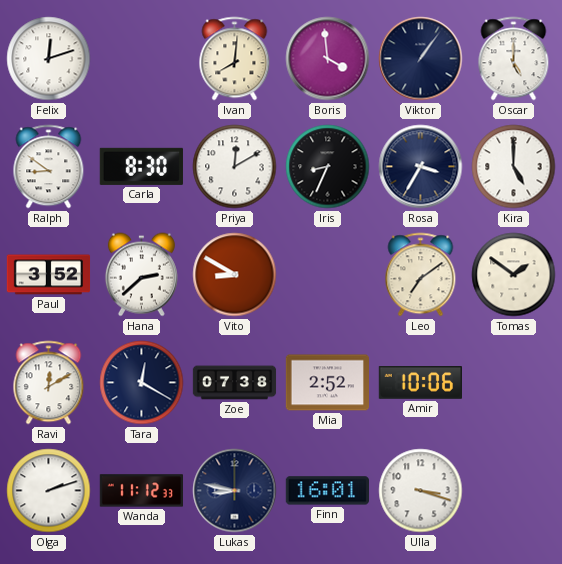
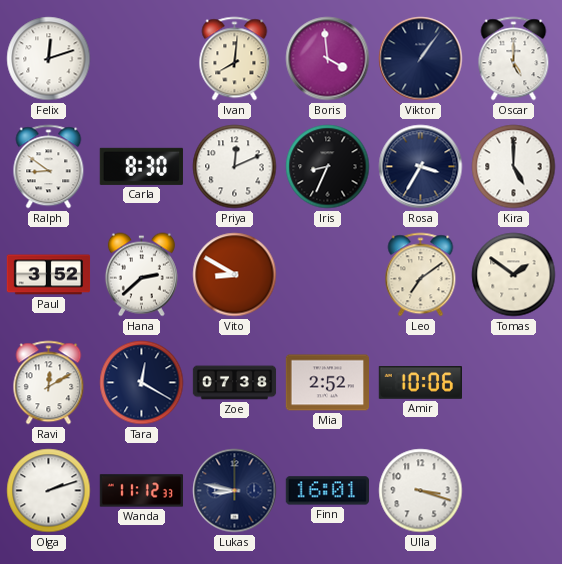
Priya: 12:10 -> 12:11 (235, 167)
